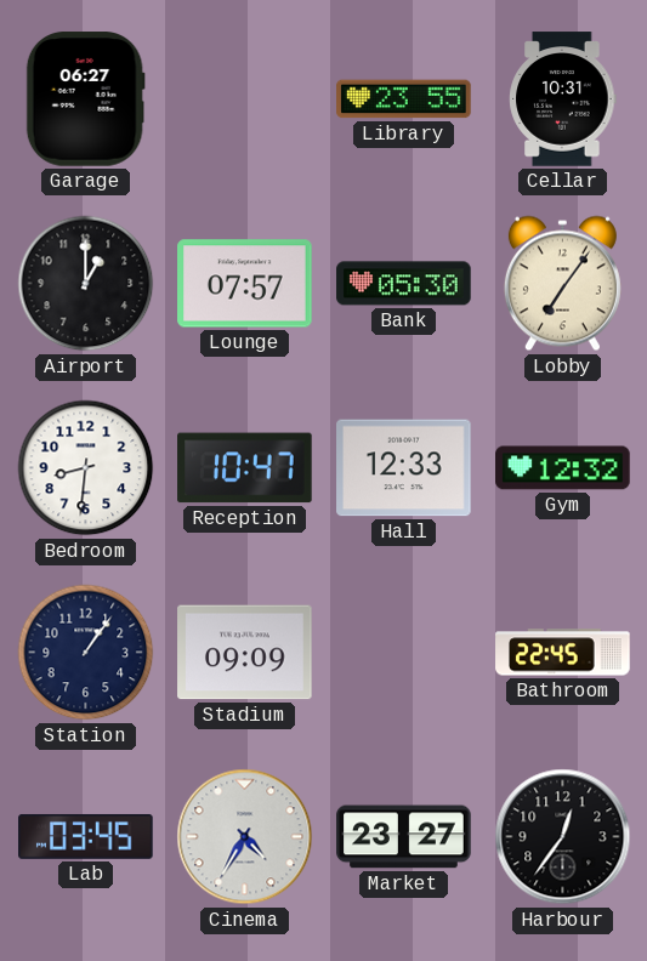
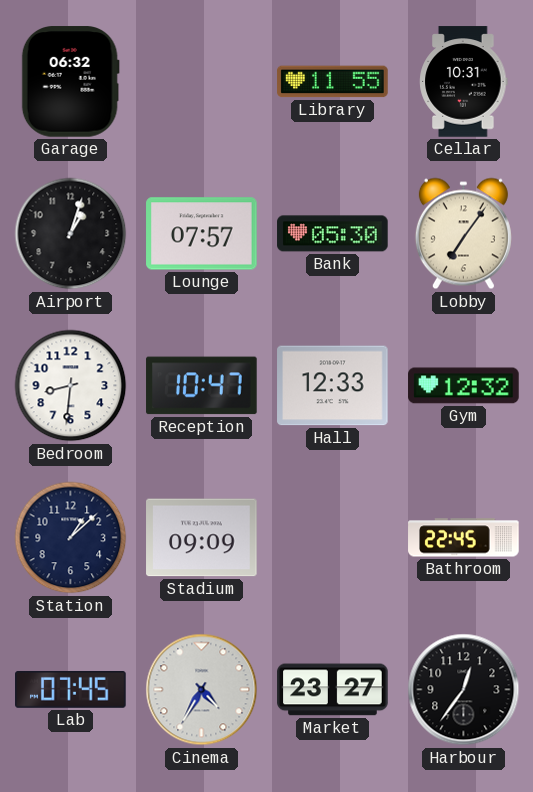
Garage: 06:27 -> 06:32 (70, 82)
Library: 23:55 -> 11:55 (333, 82)
Airport: 1:00 -> 1:03 (71, 234)
Station: 1:06 -> 1:08 (71, 538)
Lab: 03:45 -> 07:45 (71, 689)
